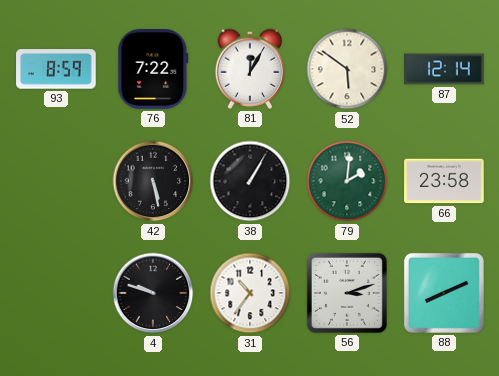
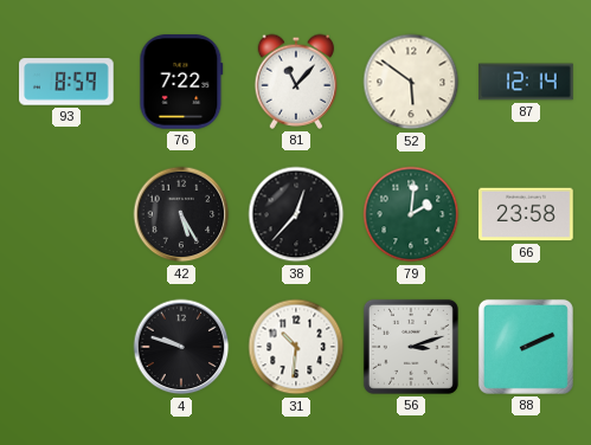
81: 12:05 -> 11:07 (296, 82)
42: 5:28 -> 5:25 (181, 214)
38: 1:05 -> 12:37 (296, 214)
31: 10:36 -> 10:31 (296, 347)
88: 8:11 -> 2:11 (526, 347)
